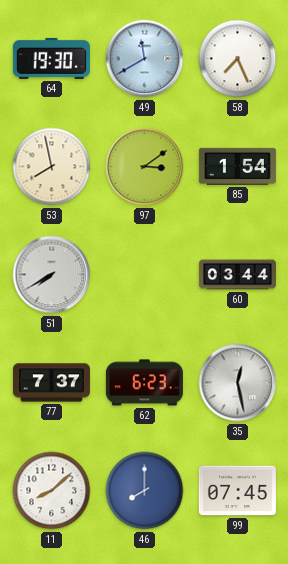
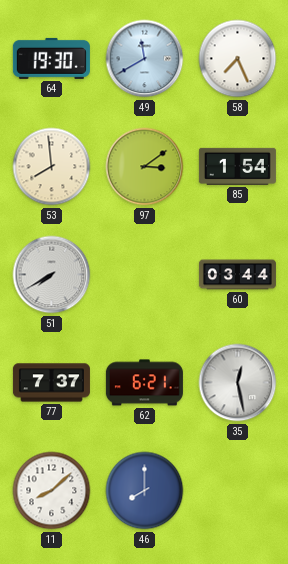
53: 7:58 -> 7:59 (52, 167)
62: 6:23 -> 6:21 (144, 383)
99: 07:45 -> none (237, 491)
